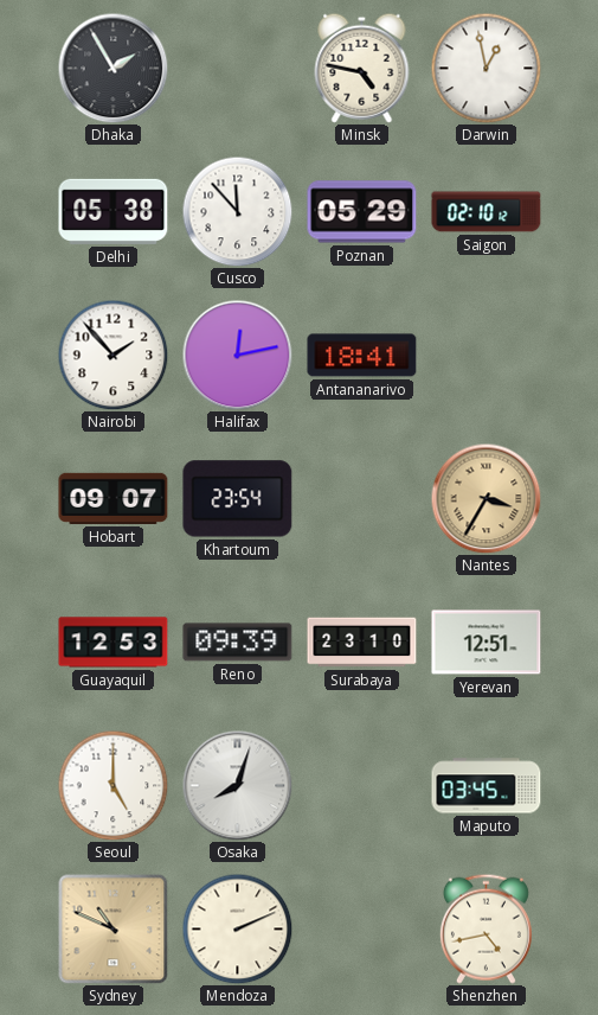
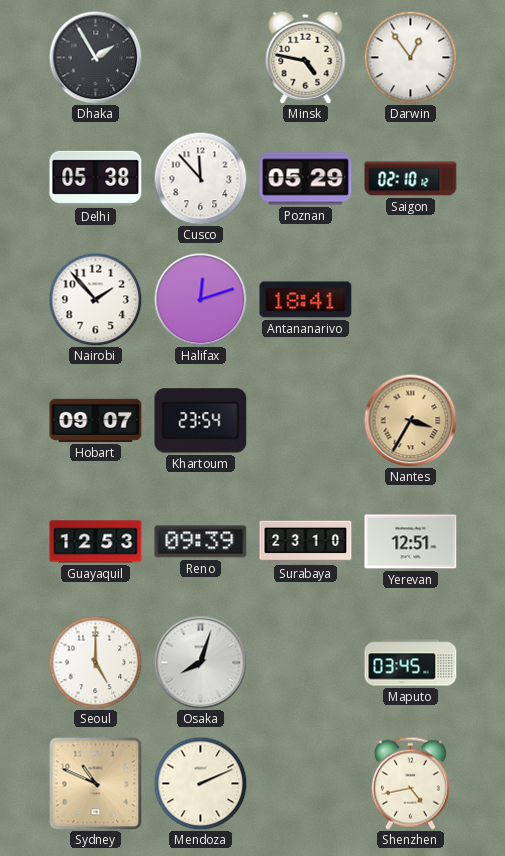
Darwin: 12:58 -> 12:54 (410, 57)
Halifax: 12:13 -> 12:12 (200, 299)
